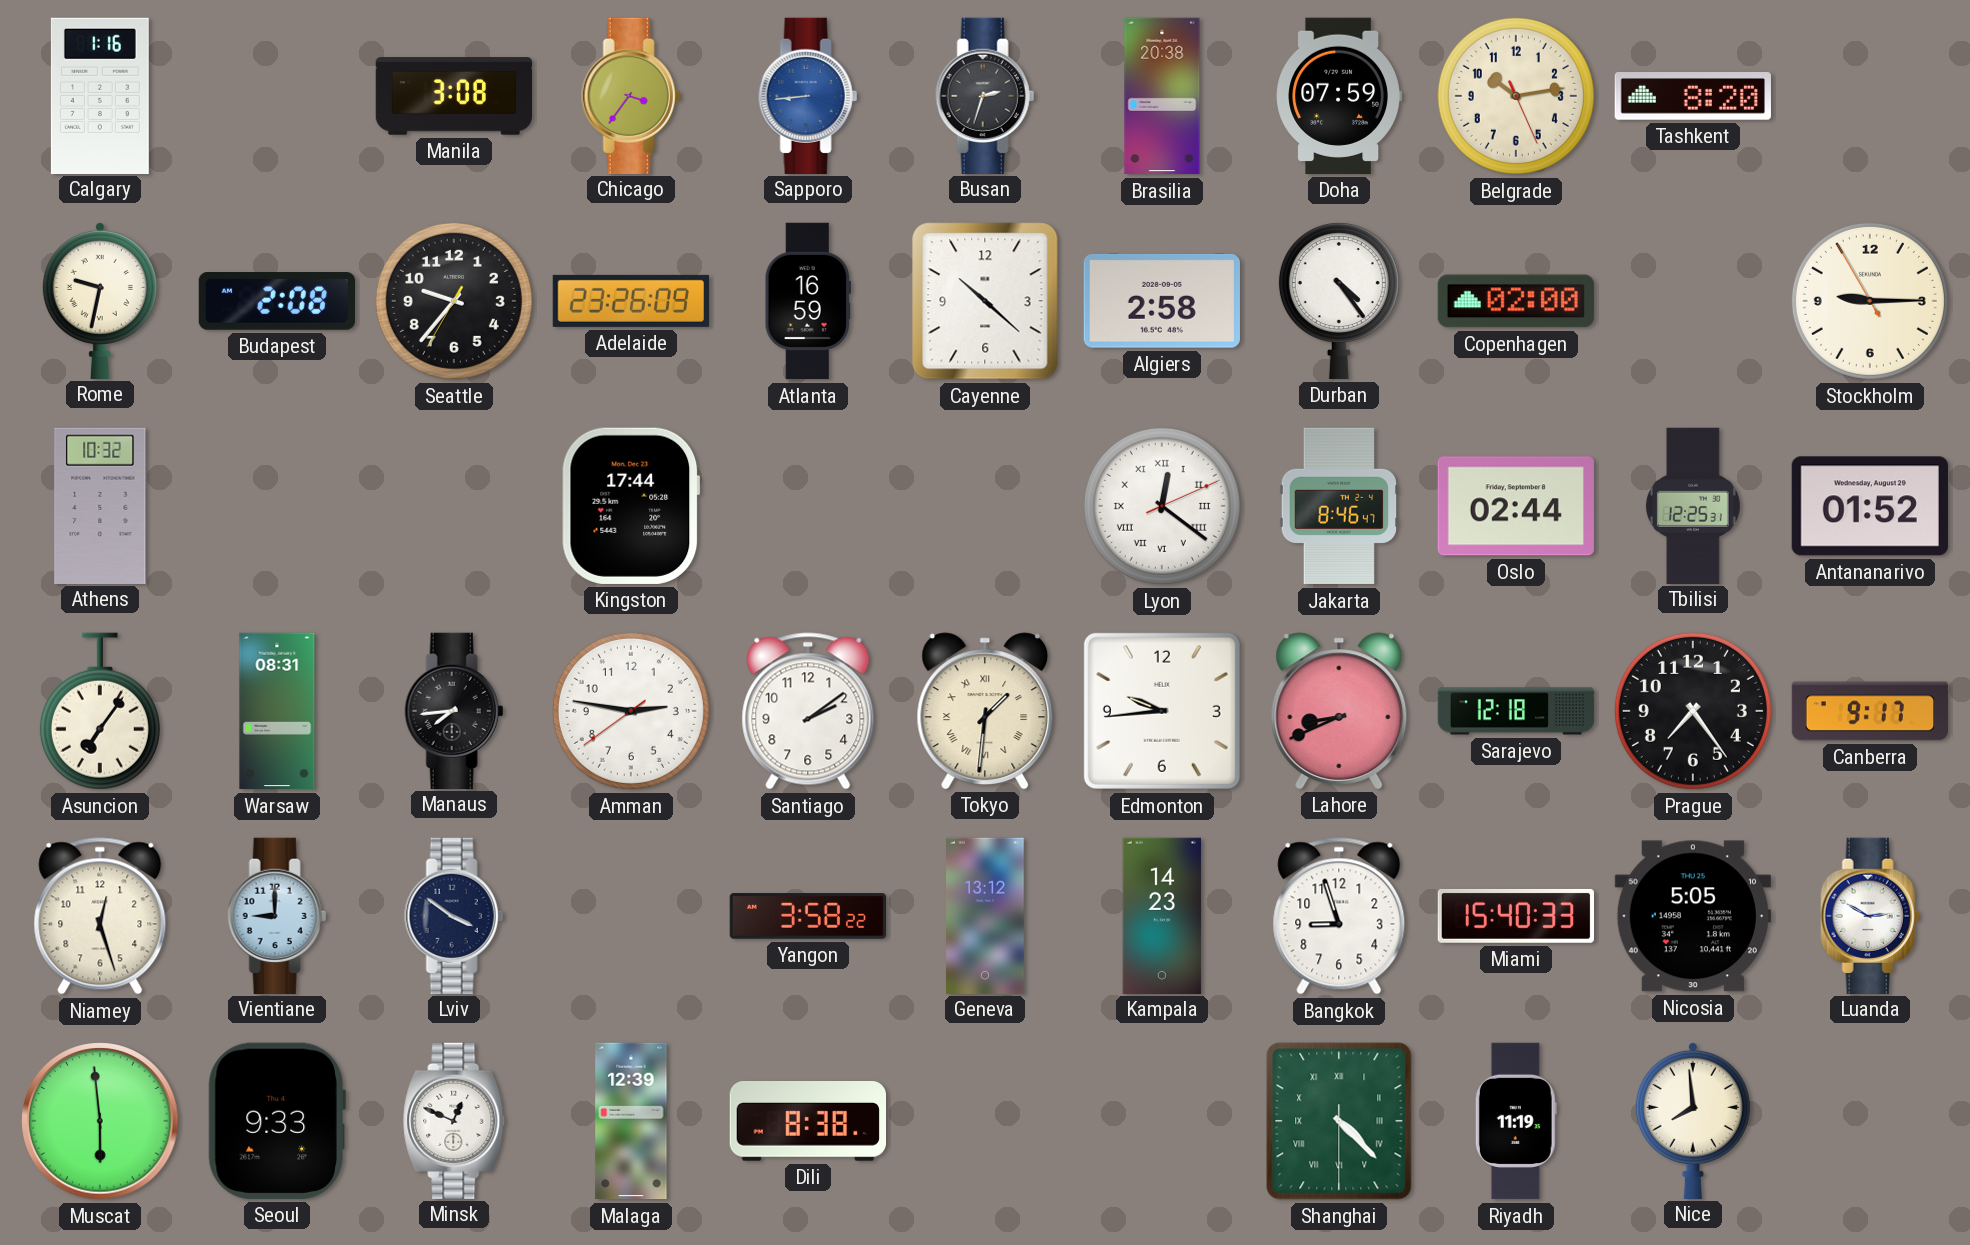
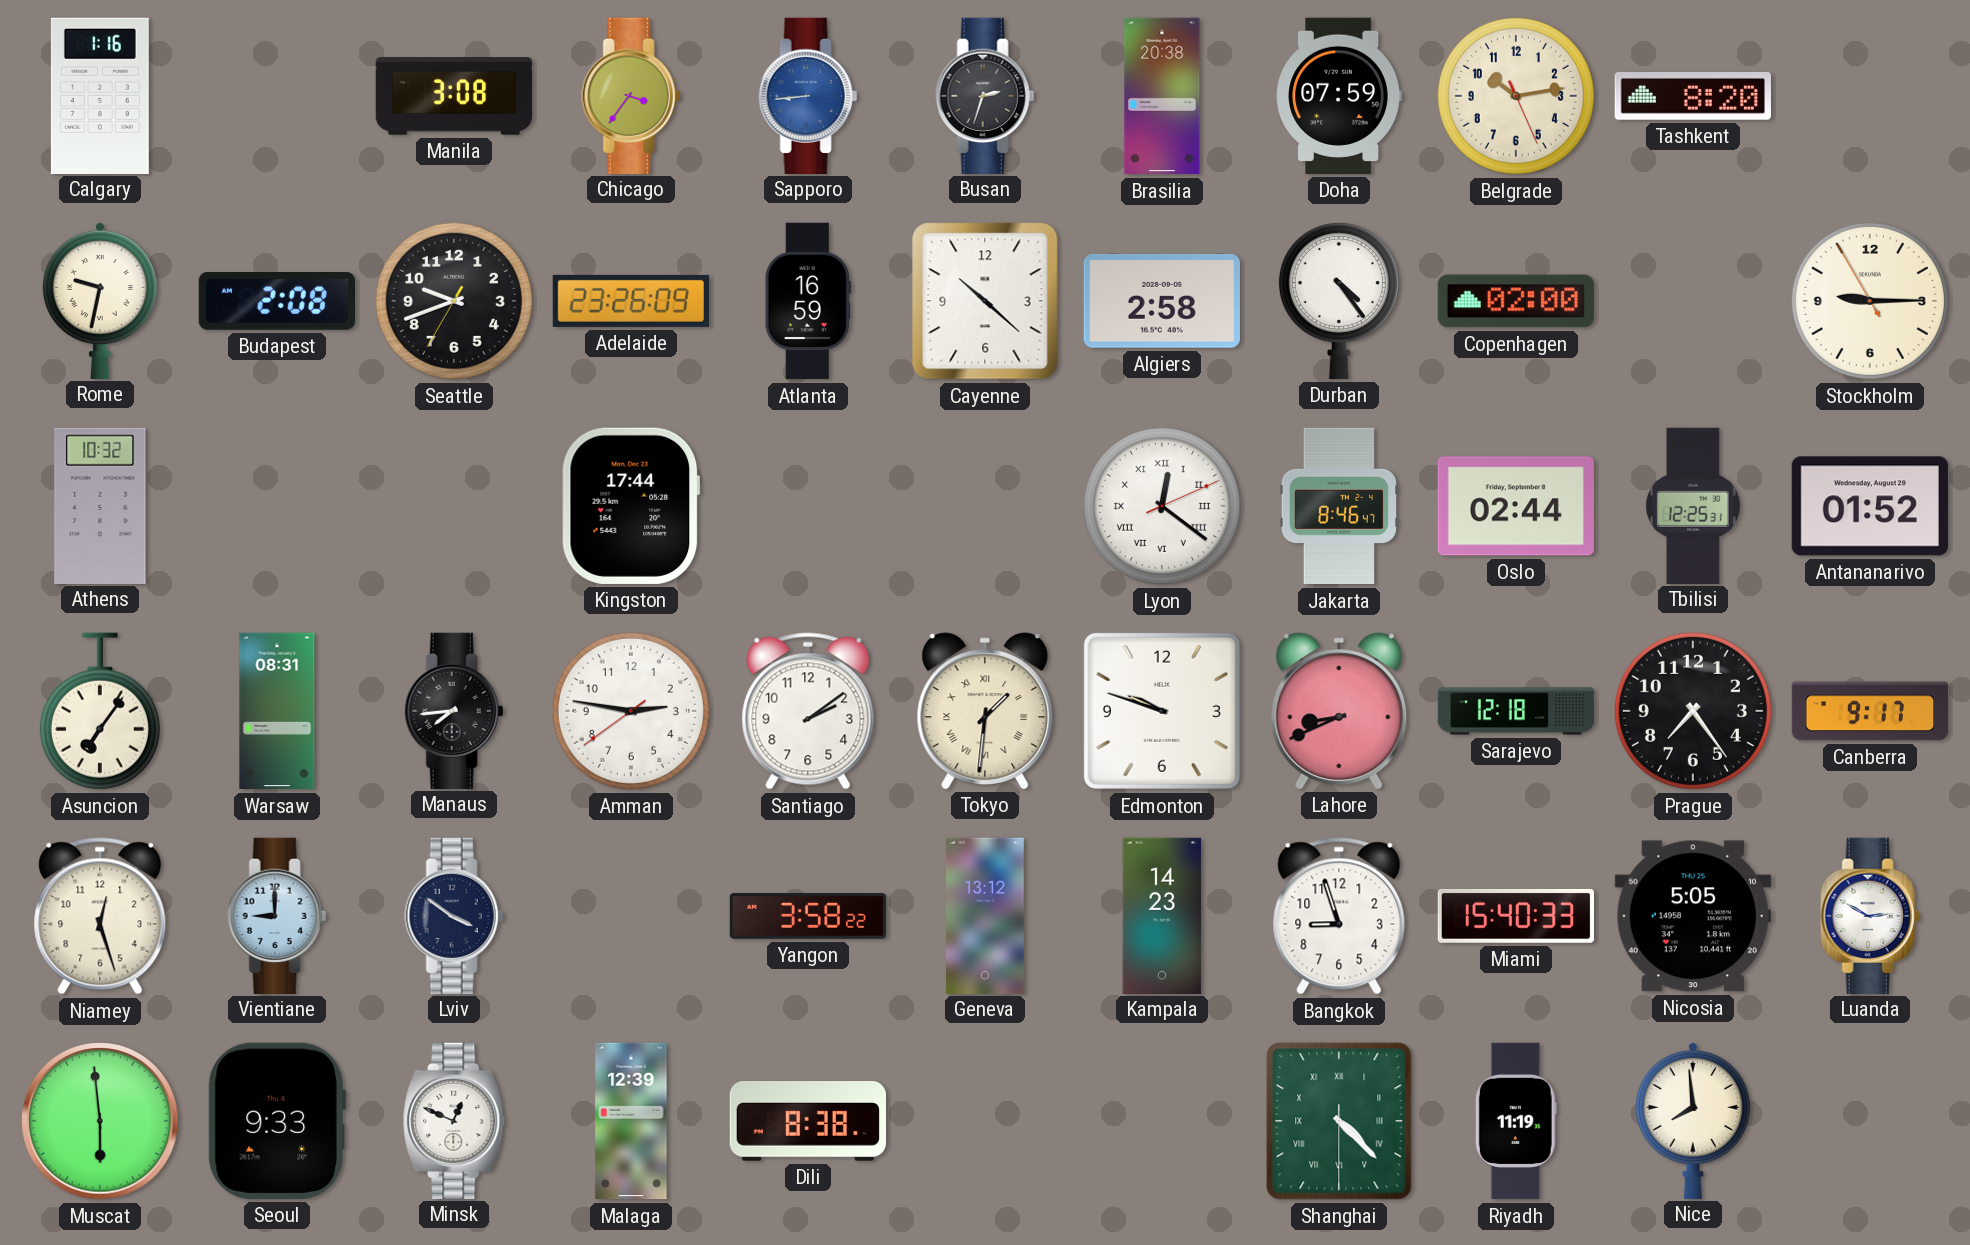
Seattle: 9:36 -> 9:41 (454, 301)
Edmonton: 9:44 -> 9:48 (1162, 711)
